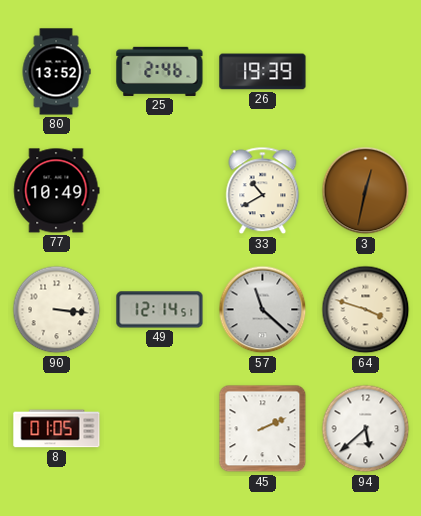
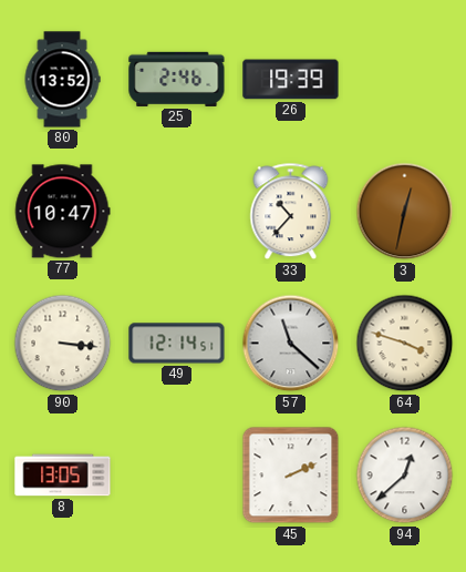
77: 10:49 -> 10:47 (62, 212)
33: 10:40 -> 10:37 (291, 212)
8: 01:05 -> 13:05 (63, 476)
94: 5:38 -> 12:38 (405, 476)
